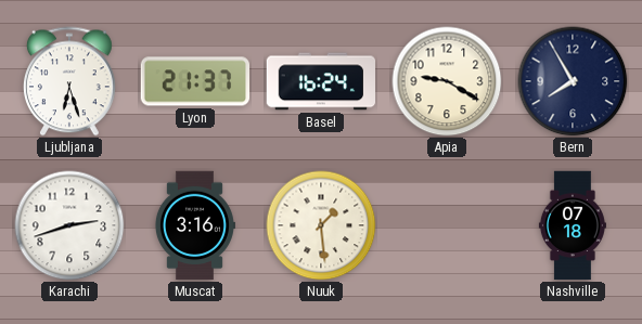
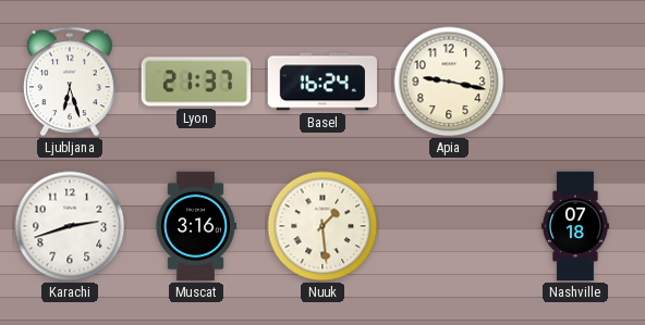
Apia: 9:20 -> 9:17 (449, 82)
Bern: 7:55 -> none (573, 81)
